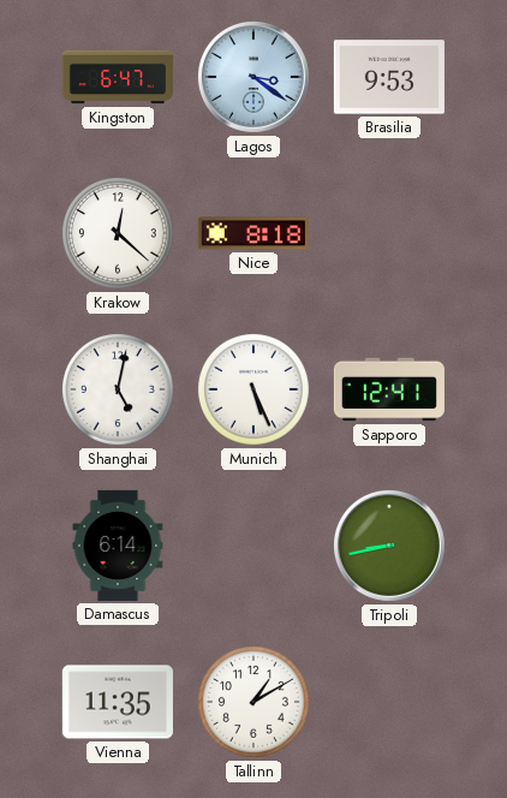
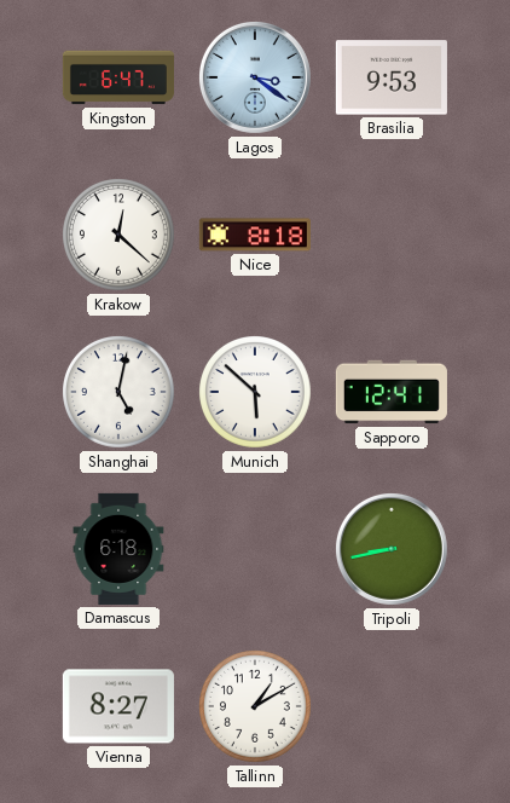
Munich: 5:26 -> 5:52 (256, 393)
Damascus: 6:14 -> 6:18 (118, 549)
Vienna: 11:35 -> 8:27 (118, 706)
